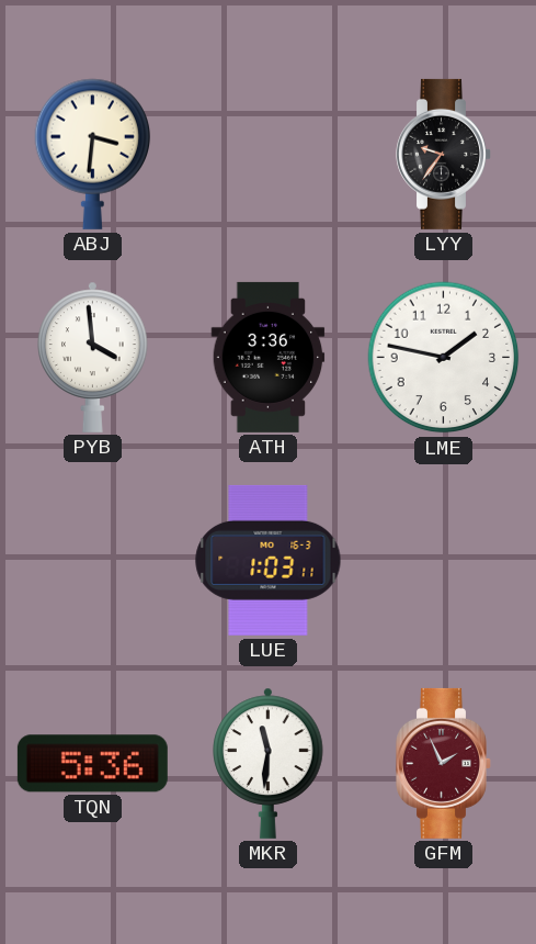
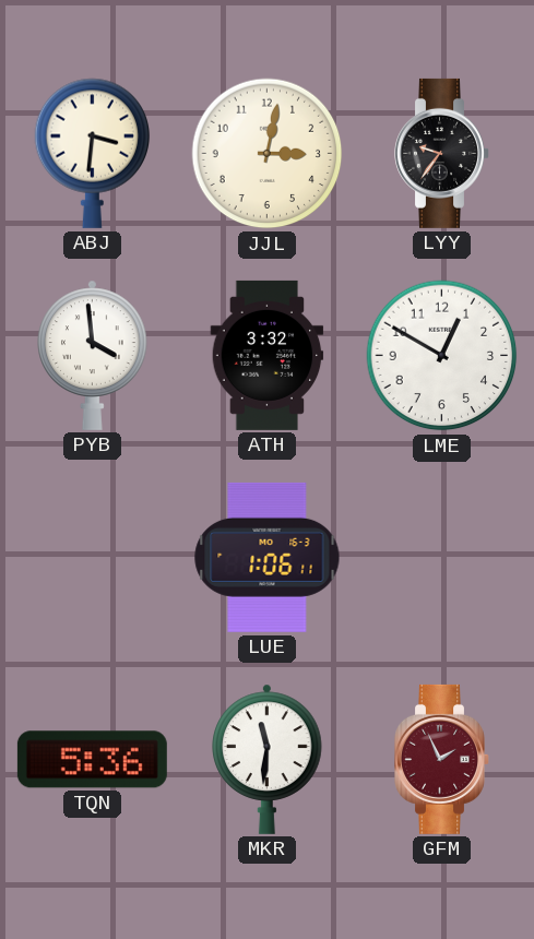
JJL: none -> 3:02 (268, 154)
ATH: 3:36 -> 3:32 (268, 355)
LME: 1:47 -> 12:50 (442, 356)
LUE: 1:03 -> 1:06 (268, 557)
